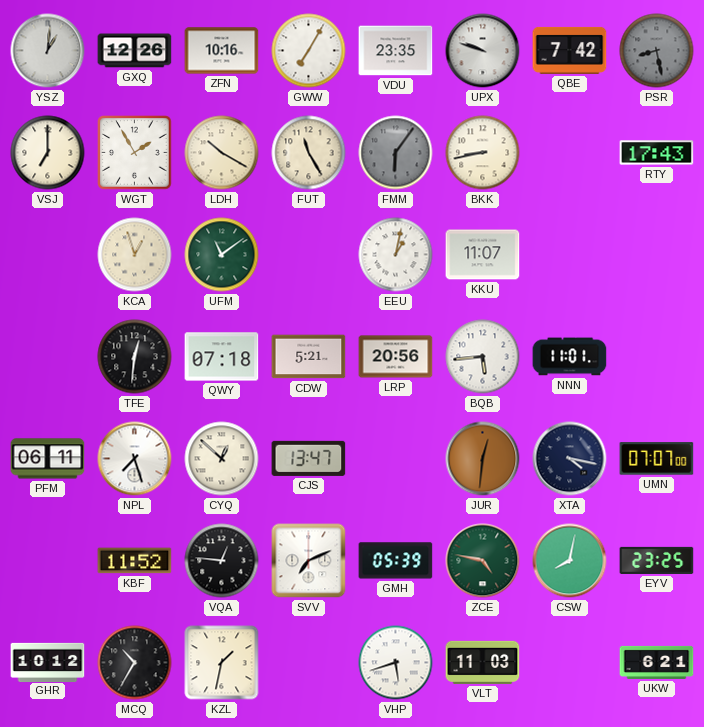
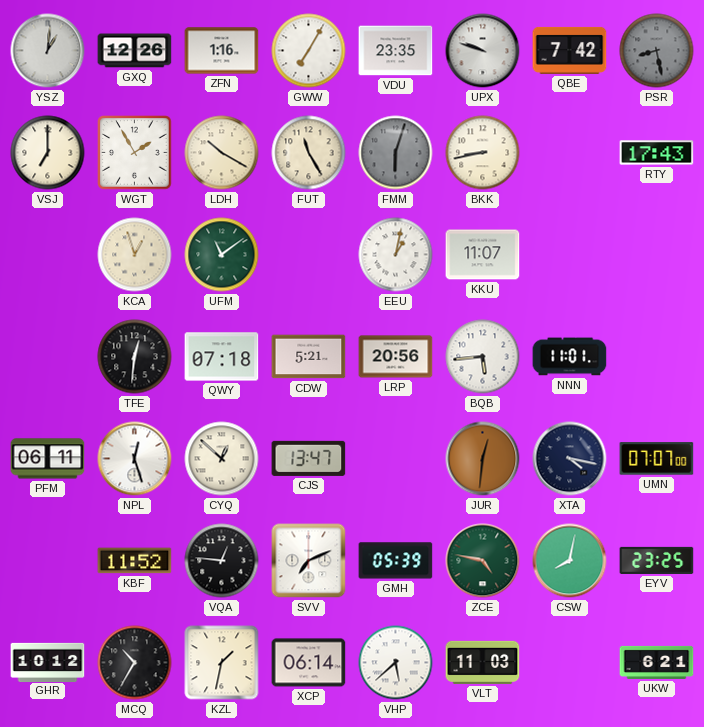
ZFN: 10:16 -> 1:16 (222, 51)
FMM: 6:06 -> 6:03 (396, 153)
NPL: 7:27 -> 12:27 (135, 459)
XCP: none -> 06:14 (309, 663)
VHP: 5:42 -> 5:38 (396, 663)
